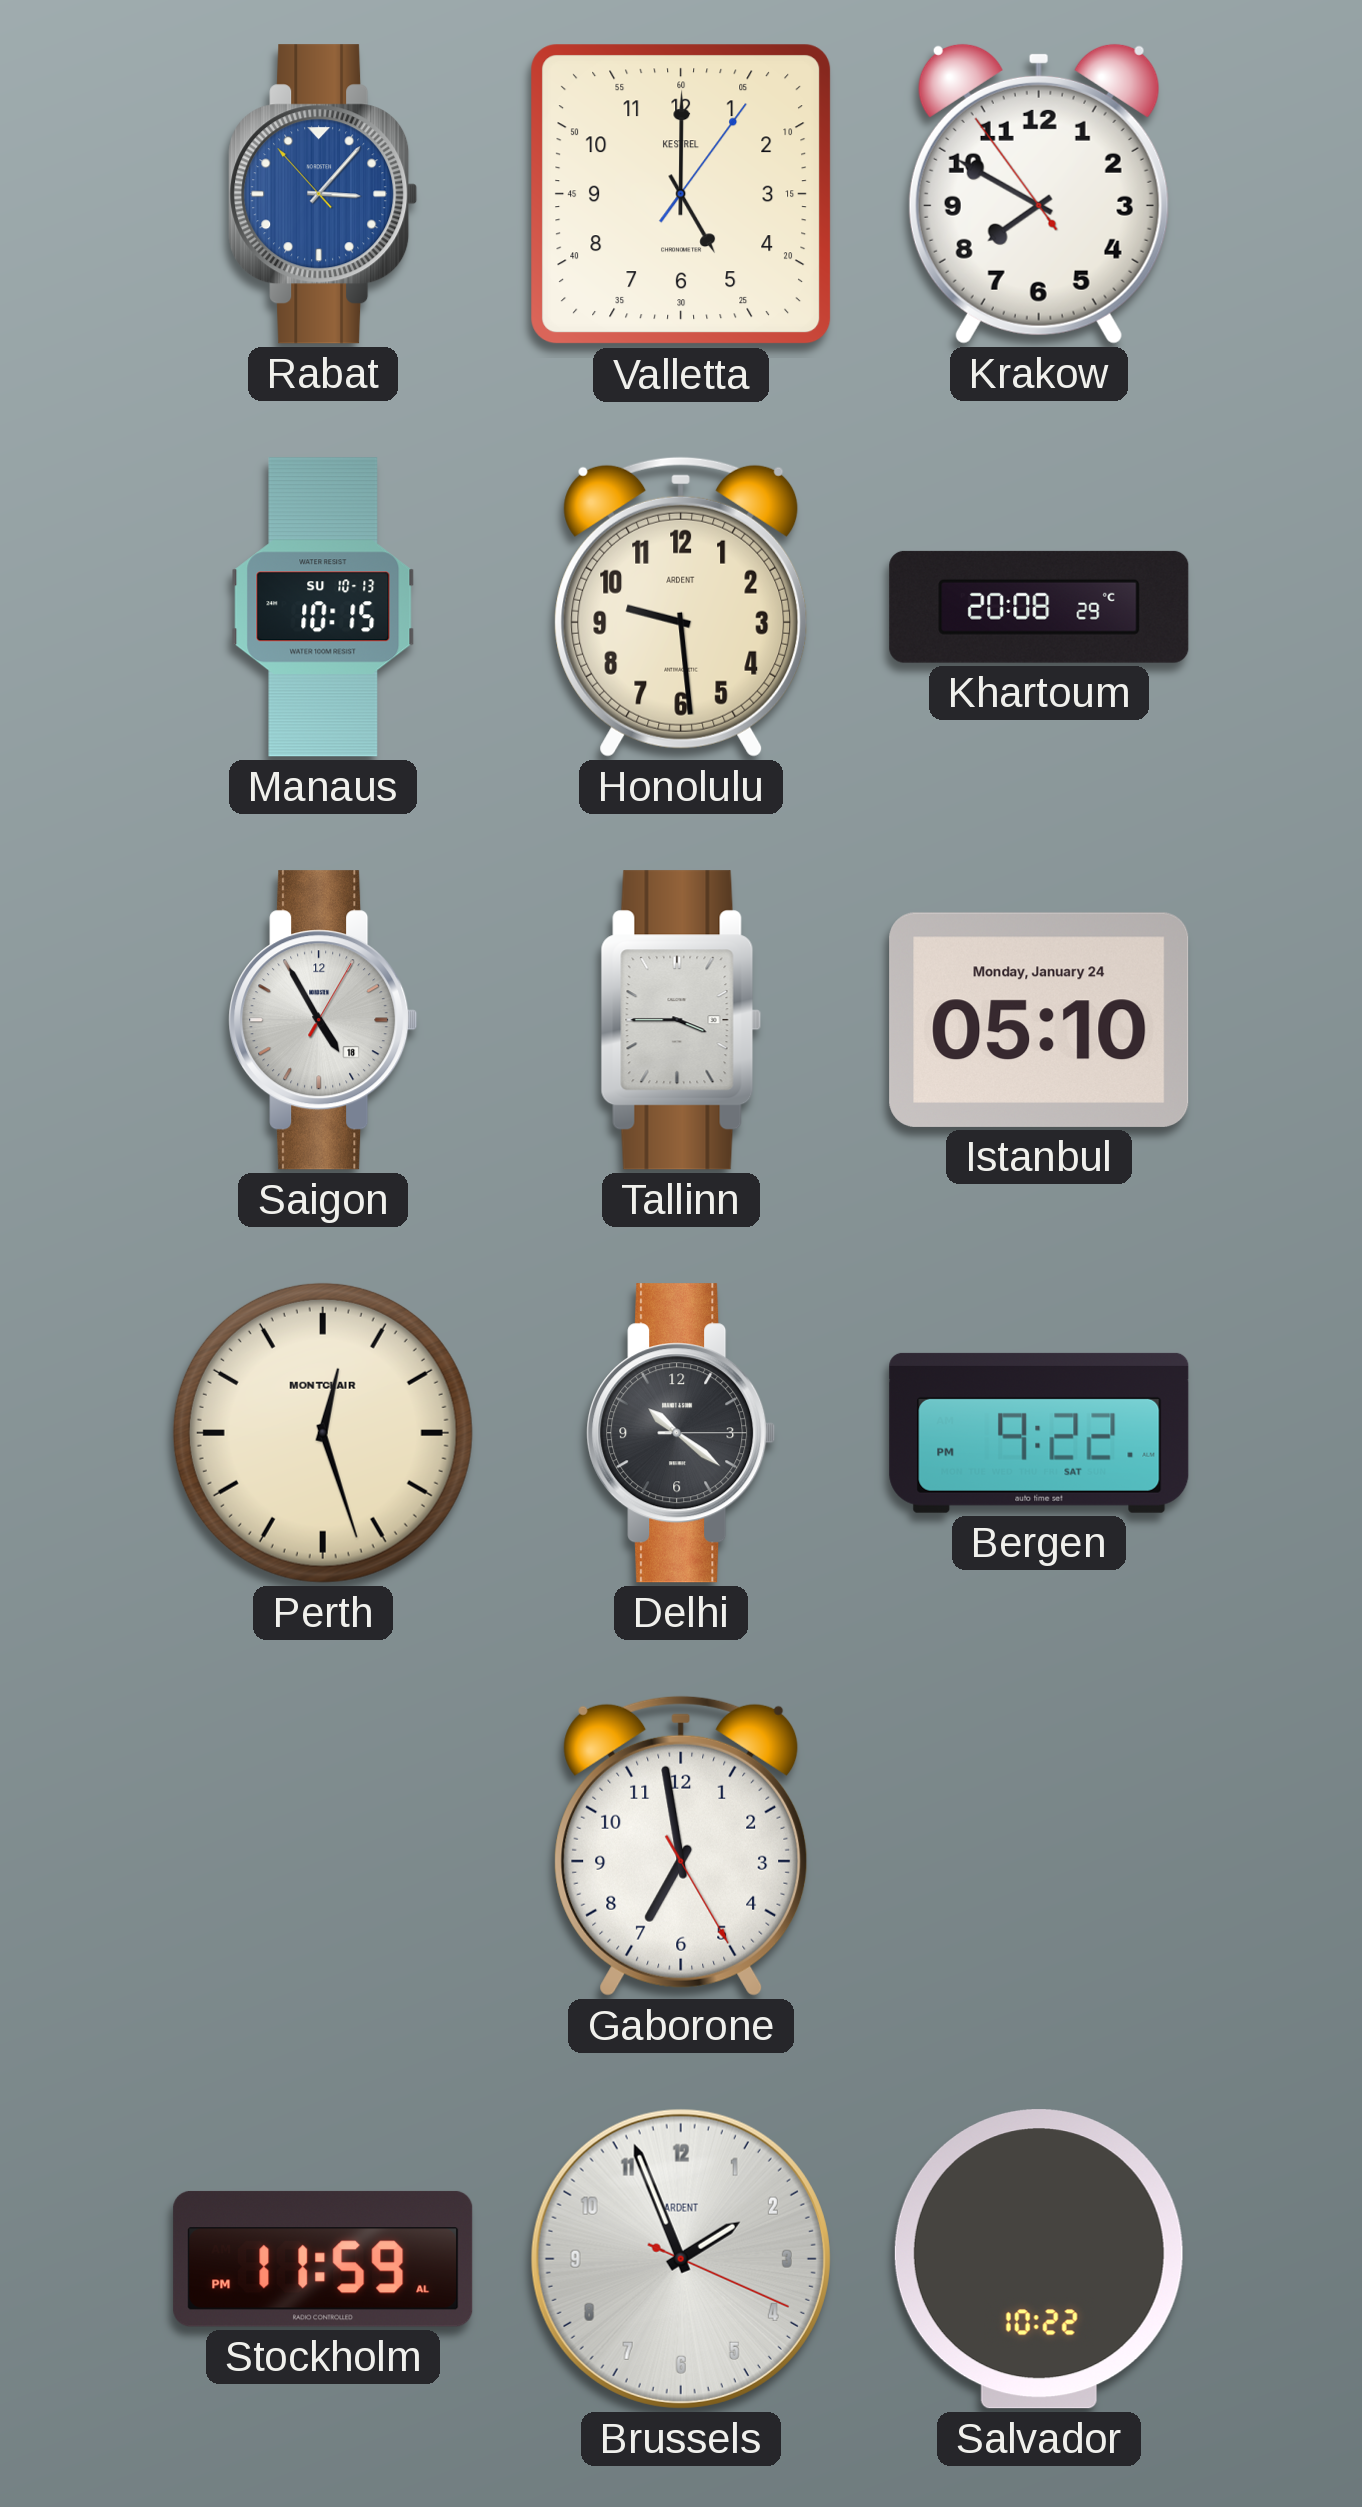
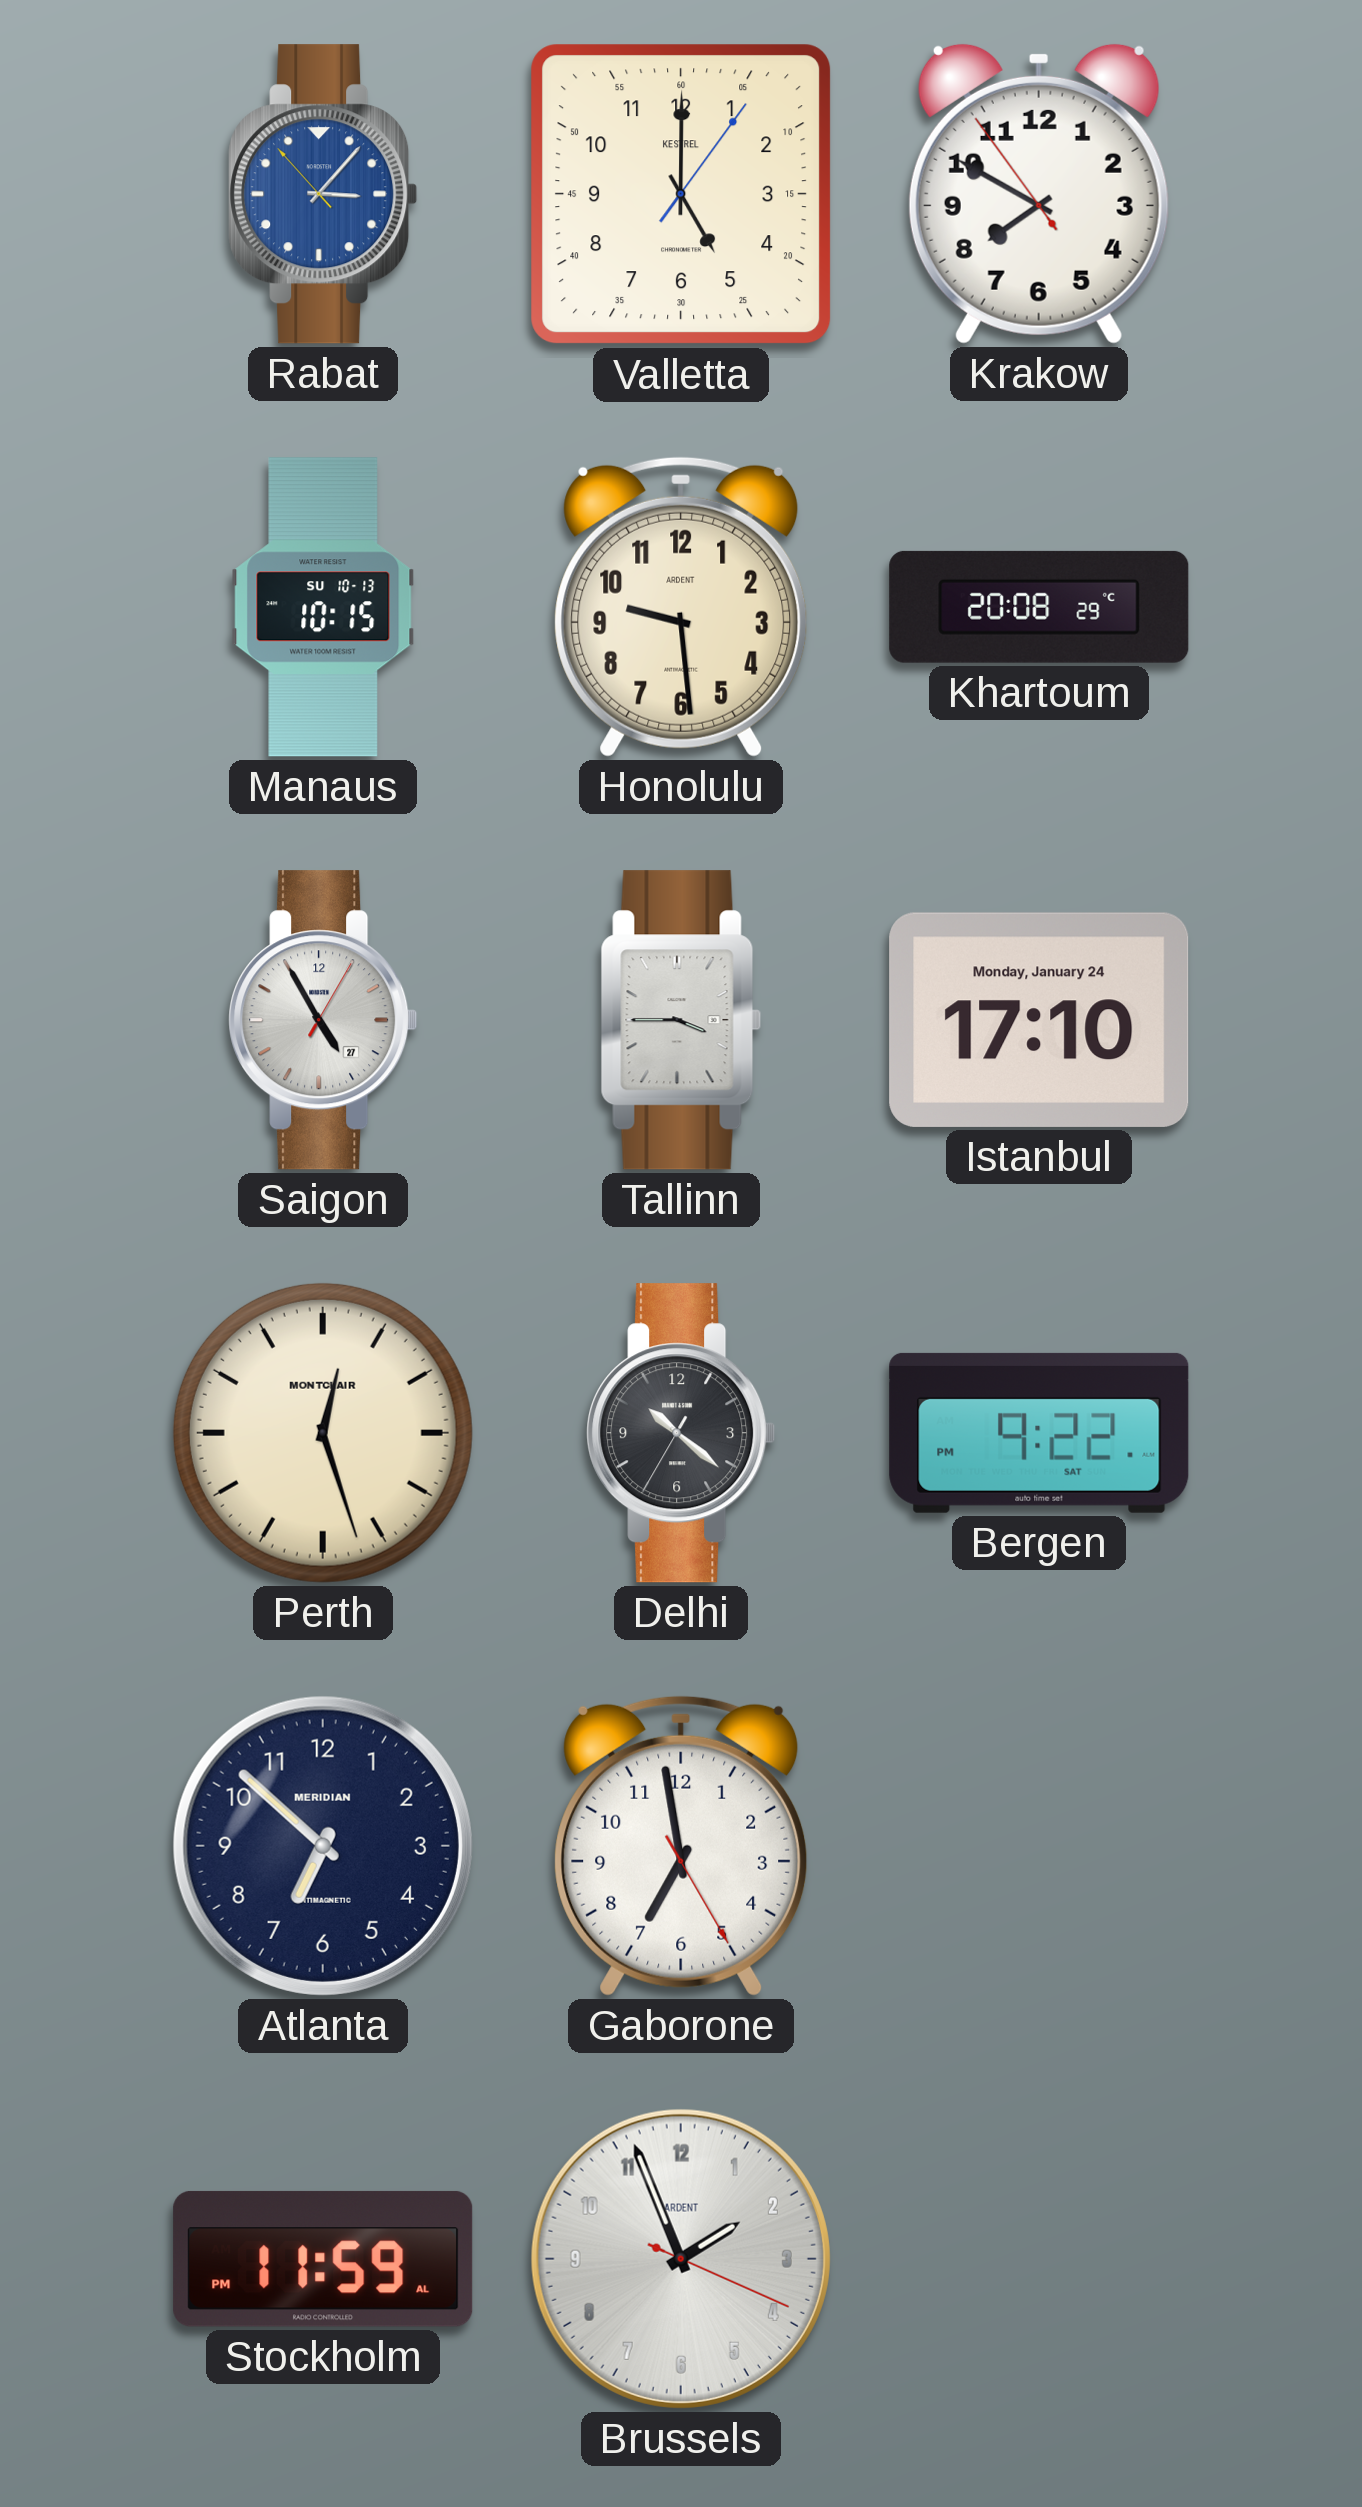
Saigon date: 18 -> 27 (323, 1020)
Istanbul: 05:10 -> 17:10 (1039, 1020)
Delhi: 10:21:15 -> 10:21:35 (681, 1433)
Atlanta: none -> 6:52 (323, 1846)
Salvador: 10:22 -> none (1039, 2259)
